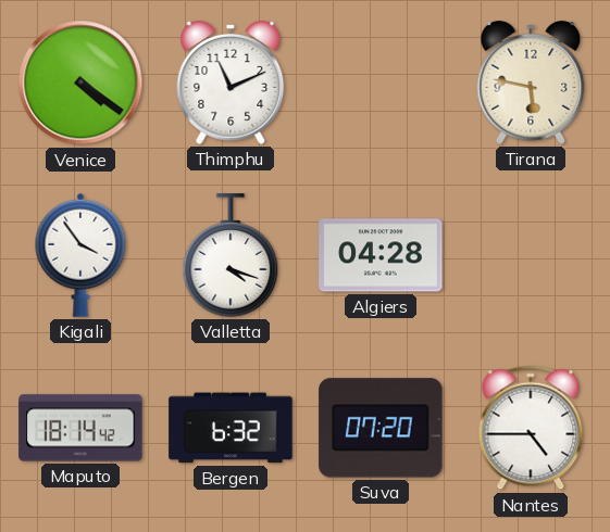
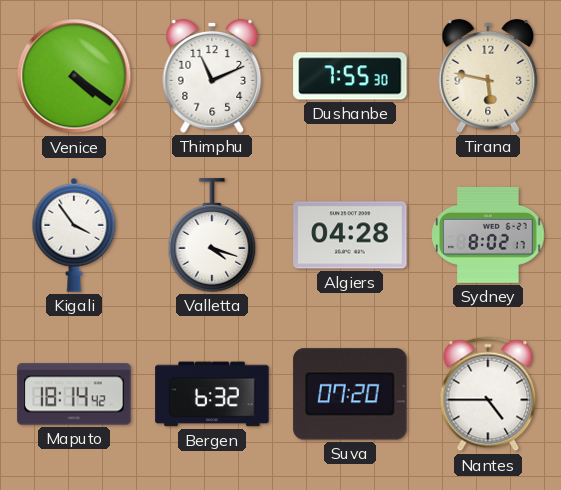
Dushanbe: none -> 7:55 (350, 76)
Sydney: none -> 8:02 (488, 235)
